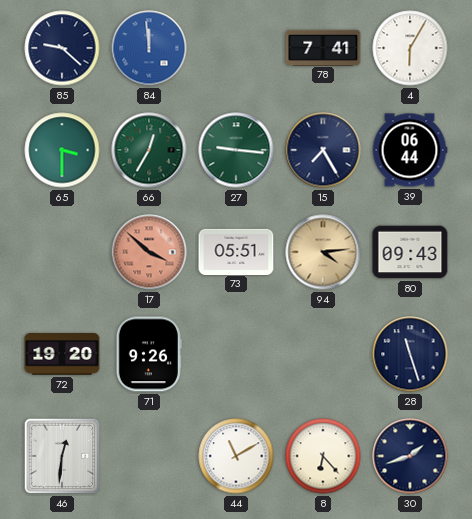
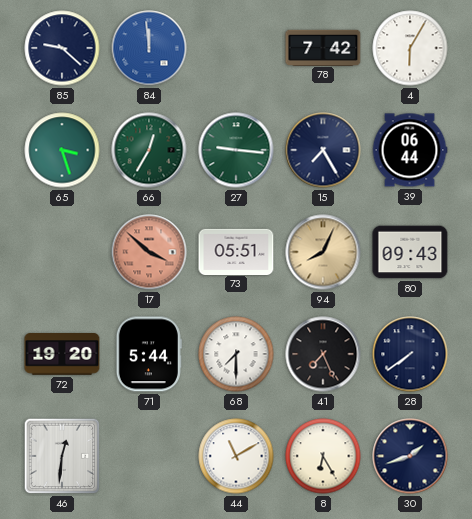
78: 7:41 -> 7:42 (323, 47)
65: 3:30 -> 3:27 (62, 150)
94: 4:14 -> 8:04 (323, 252)
71: 9:26 -> 5:44 (149, 354)
68: none -> 7:30 (236, 354)
41: none -> 7:26 (323, 354)
28: 11:27 -> 7:39 (410, 354)
8: 6:23 -> 6:25 (323, 456)
